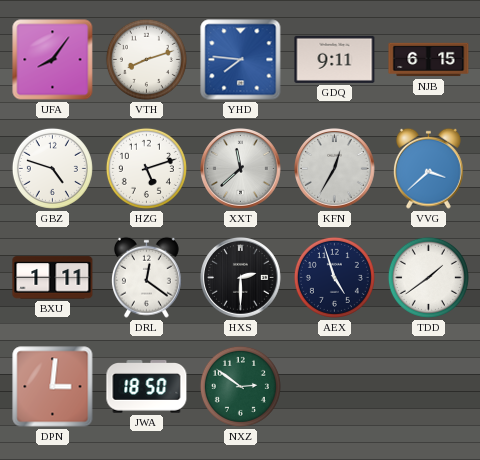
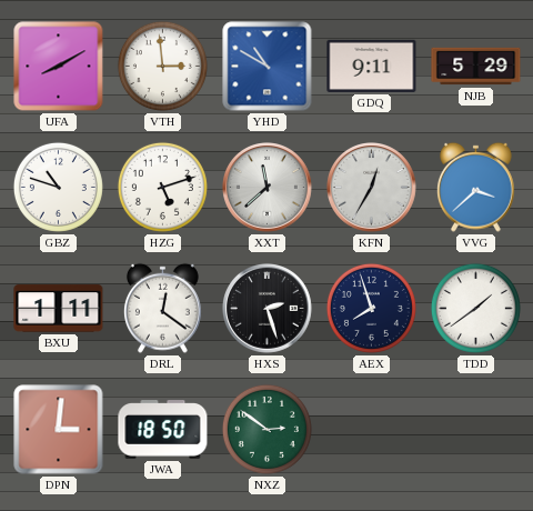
UFA: 8:06 -> 8:10 (59, 67)
VTH: 8:12 -> 2:59 (162, 66)
YHD: 7:46 -> 10:50 (268, 67)
NJB: 6:15 -> 5:29 (476, 67)
GBZ: 4:48 -> 10:48 (58, 187)
HXS: 2:30 -> 2:27 (268, 309)
AEX: 4:57 -> 7:57 (371, 308)
